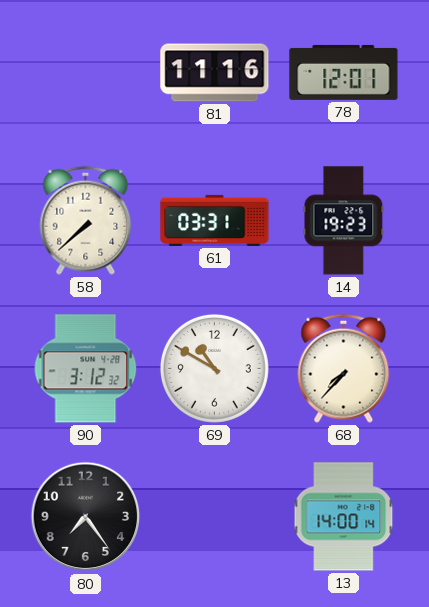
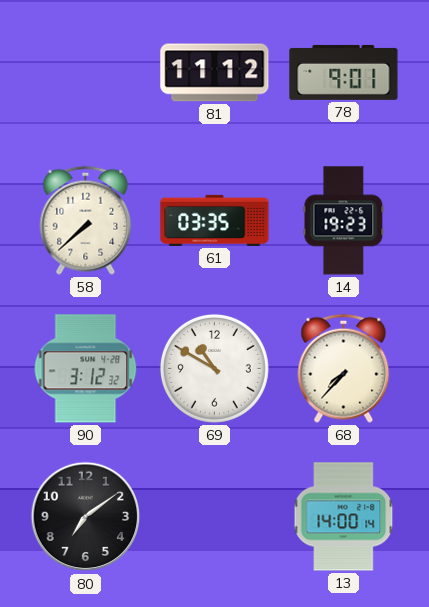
81: 11:16 -> 11:12 (215, 73)
78: 12:01 -> 9:01 (344, 72)
61: 03:31 -> 03:35 (215, 220)
80: 7:24 -> 7:09 (86, 517)
